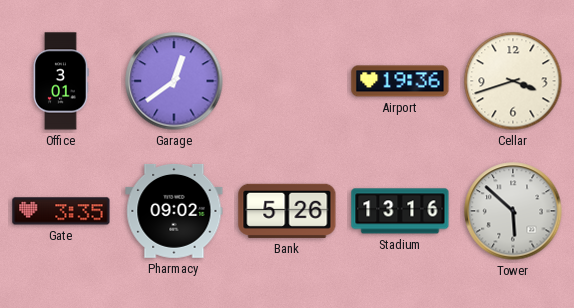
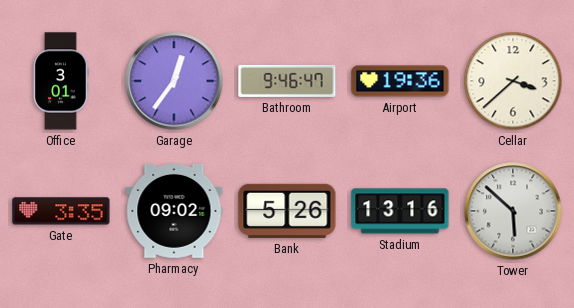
Garage: 12:39 -> 12:36 (174, 81)
Bathroom: none -> 9:46 (287, 81)
Cellar: 3:42 -> 3:38 (513, 81)
